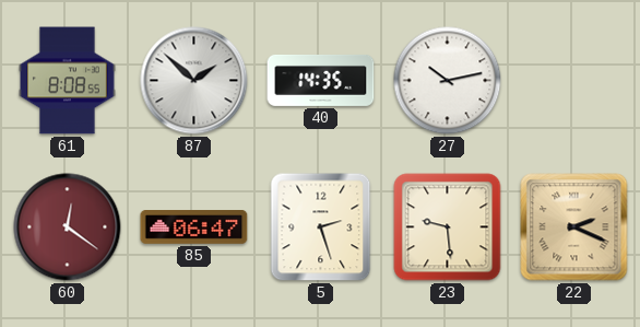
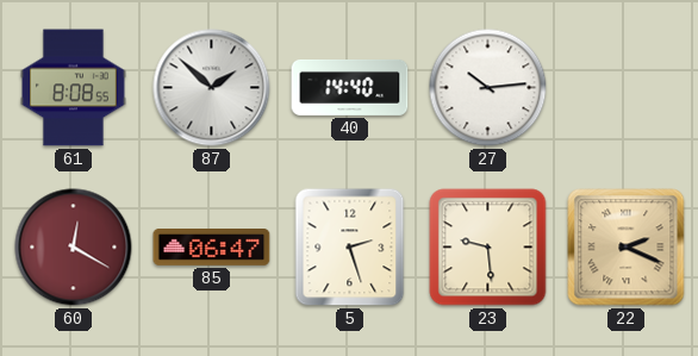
40: 14:35 -> 14:40 (350, 87)
27: 10:13 -> 10:14 (488, 88)
60: 12:21 -> 12:20 (74, 248)
